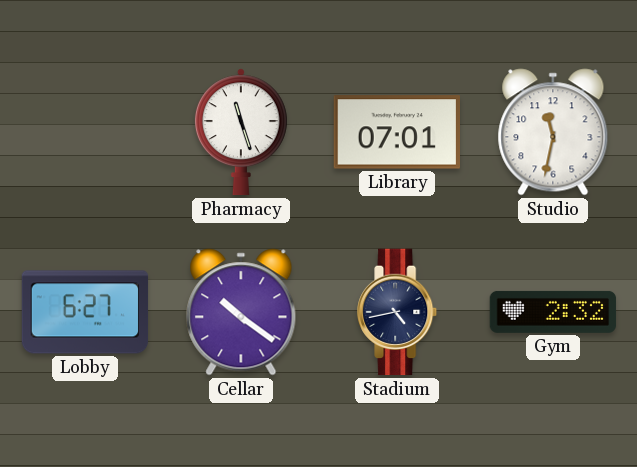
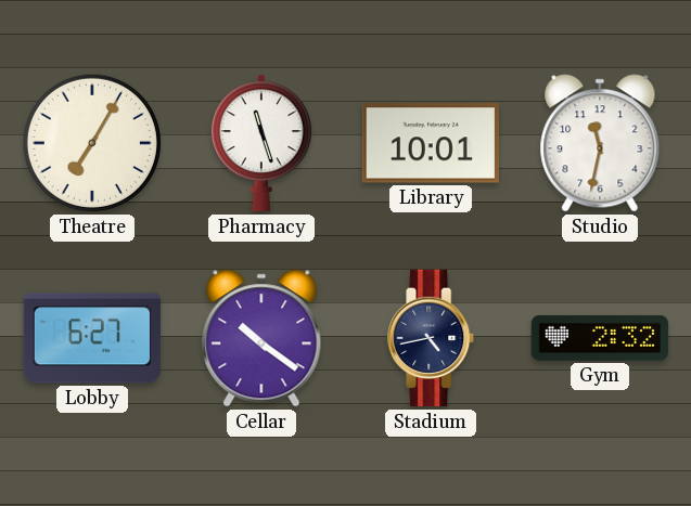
Theatre: none -> 7:05 (92, 143)
Library: 07:01 -> 10:01 (430, 143)
